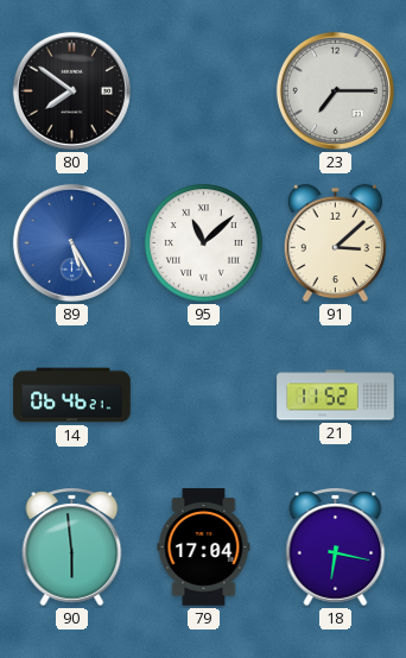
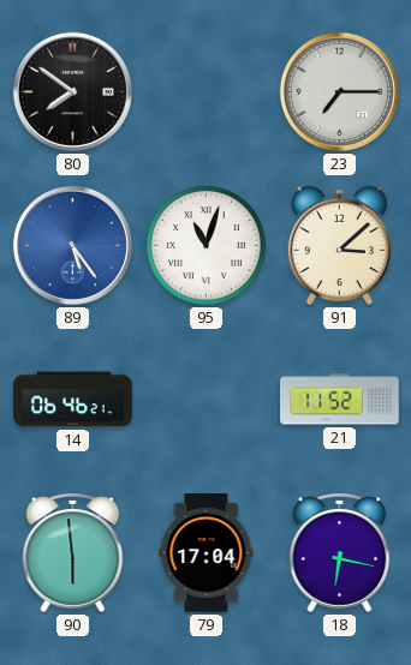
89: 5:25 -> 5:24 (72, 245)
95: 11:08 -> 11:03 (205, 245)
